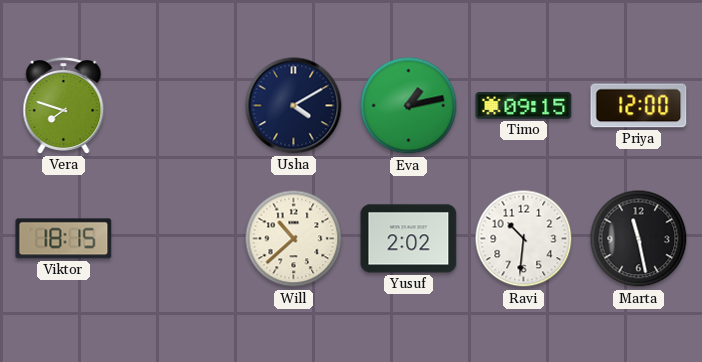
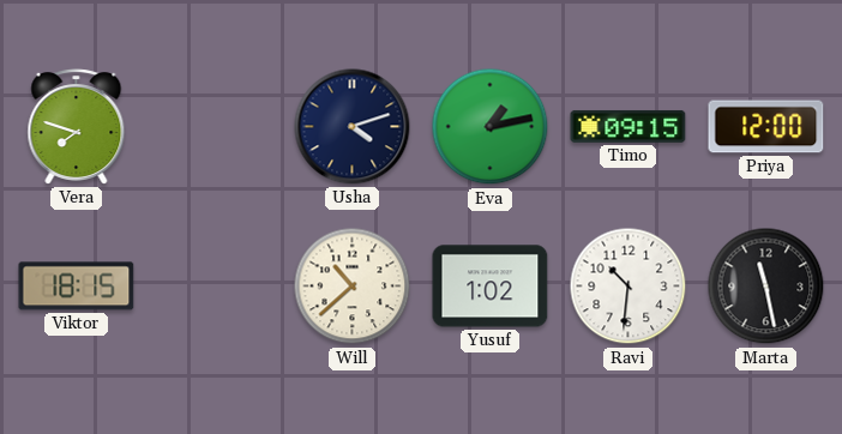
Usha: 4:10 -> 4:12 (353, 127)
Yusuf: 2:02 -> 1:02 (491, 287)
